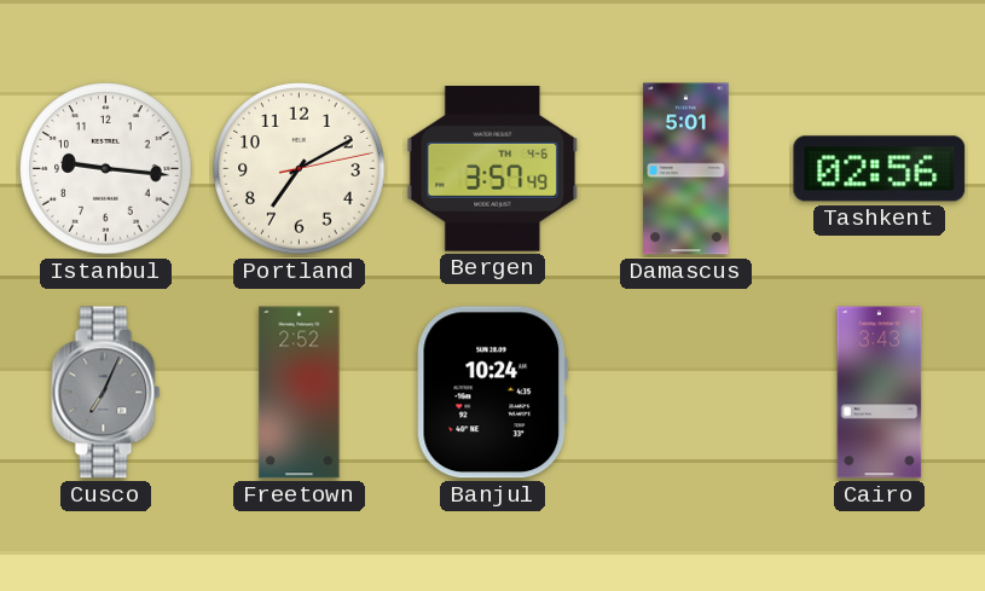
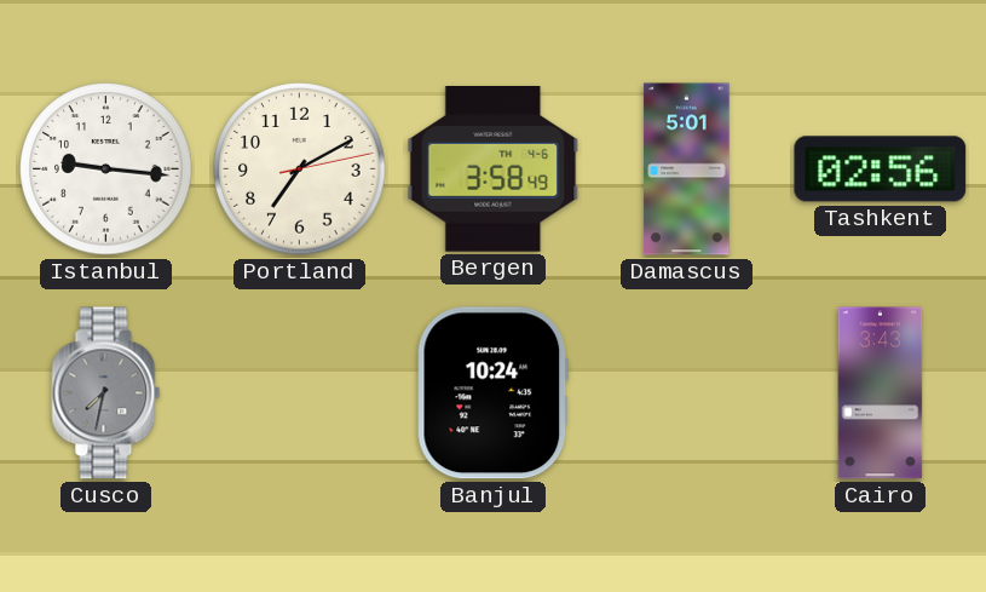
Bergen: 3:57 -> 3:58 (494, 169)
Cusco: 7:04 -> 7:32 (106, 393)
Freetown: 2:52 -> none (300, 393)
